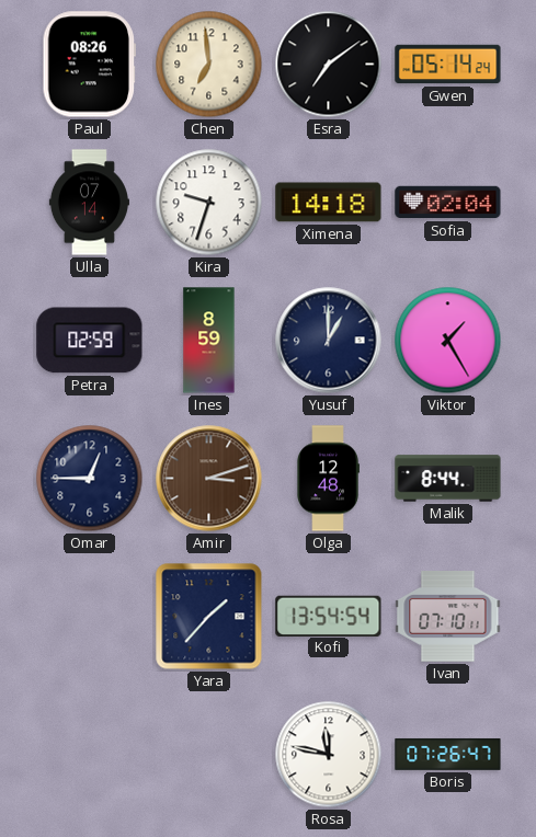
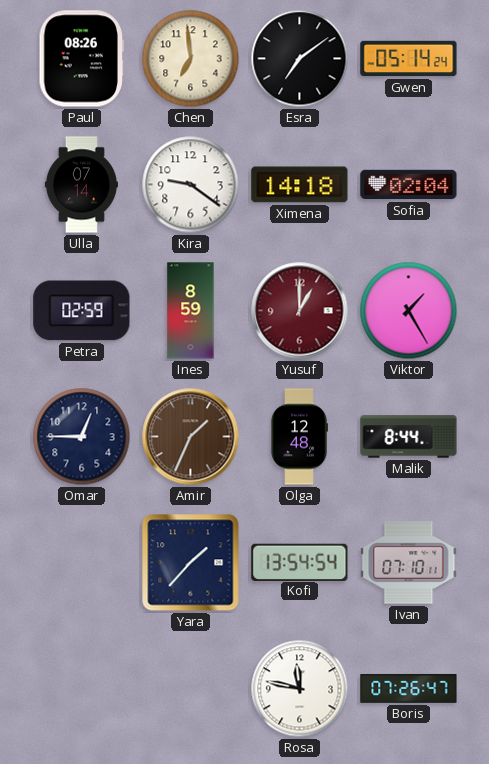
Kira: 9:33 -> 9:21 (191, 185)
Yusuf dial: navy -> burgundy (300, 311)
Amir: 3:12 -> 1:34 (191, 437)
